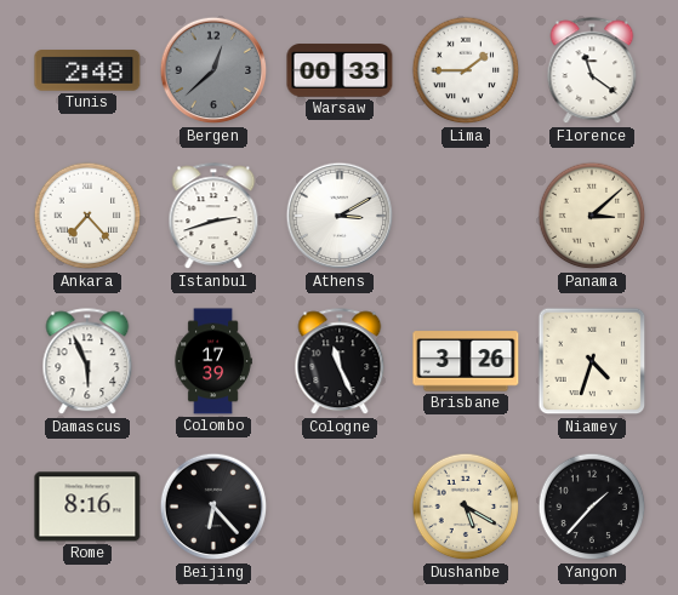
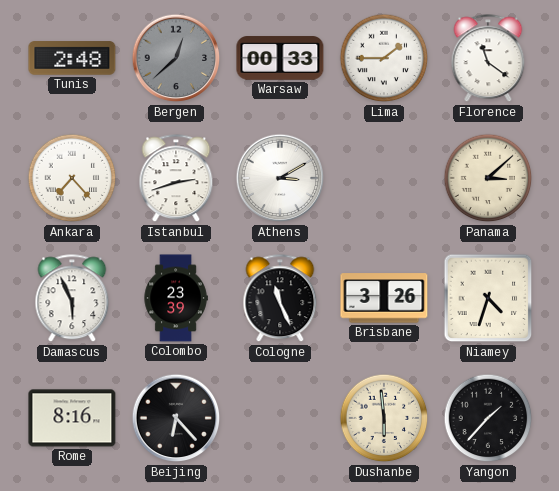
Colombo: 17:39 -> 23:39 (176, 298)
Dushanbe: 5:20 -> 5:59 (384, 418)
